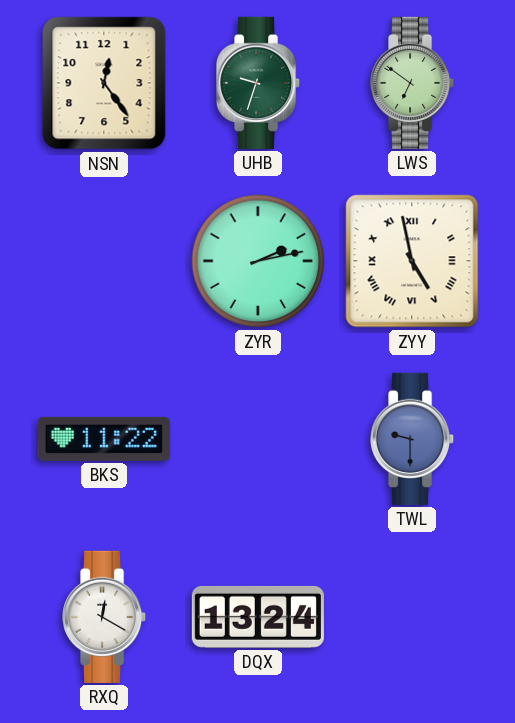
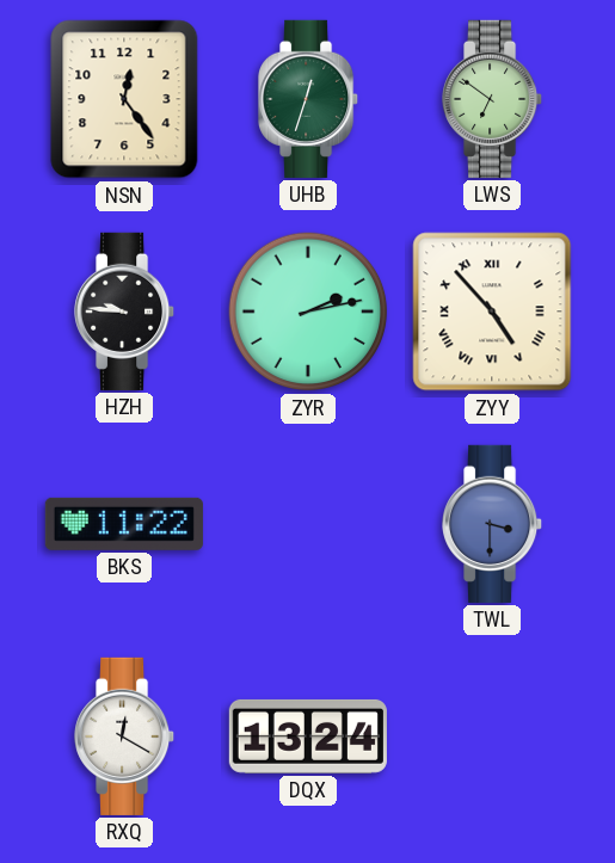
UHB: 9:33 -> 12:33 (309, 99)
HZH: none -> 9:46 (125, 312)
ZYY: 4:58 -> 4:53 (492, 312)
TWL: 9:30 -> 3:30 (493, 524)
